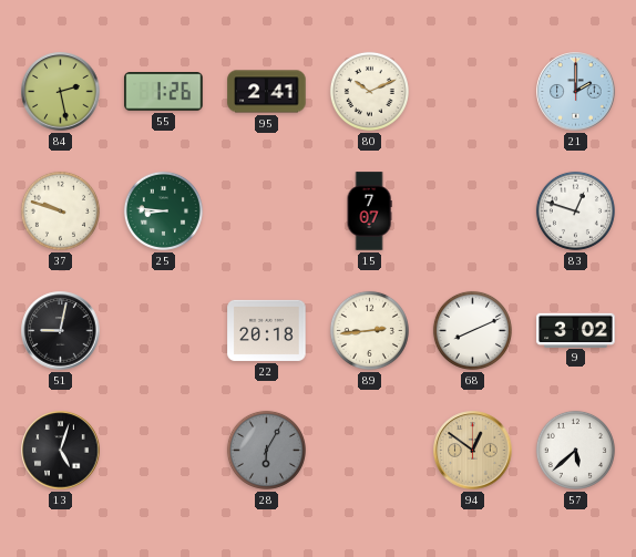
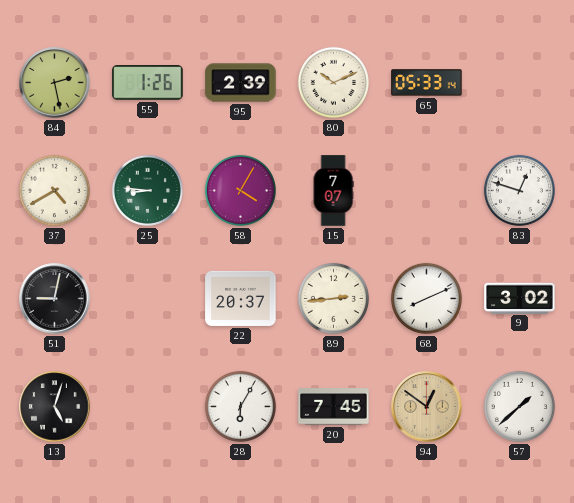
95: 2:41 -> 2:39 (241, 83)
65: none -> 05:33 (427, 83)
21: 2:00 -> none (576, 92)
37: 9:48 -> 4:40 (54, 190)
58: none -> 4:05 (240, 190)
22: 20:18 -> 20:37 (241, 298)
28 dial: grey -> white (240, 406)
20: none -> 7:45 (334, 407)
57: 5:38 -> 1:38 (519, 406)
